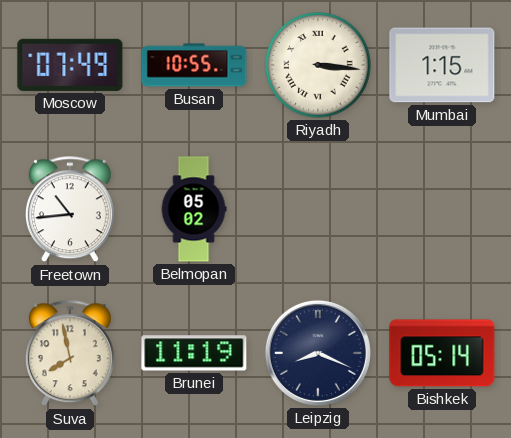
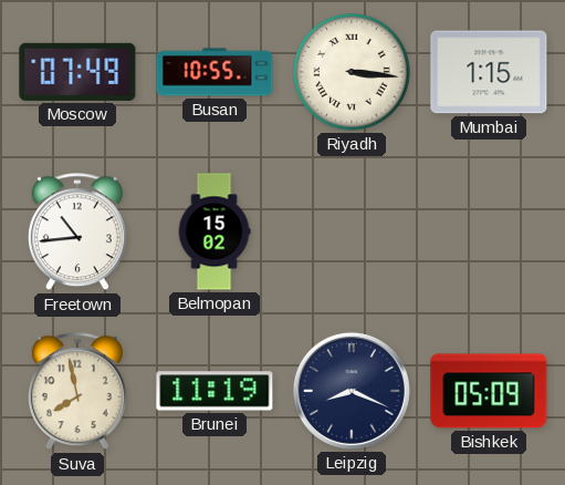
Belmopan: 05:02 -> 15:02 (215, 231)
Bishkek: 05:14 -> 05:09 (489, 391)
